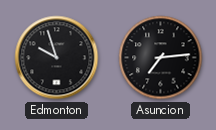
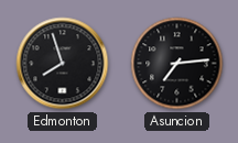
Edmonton: 9:57 -> 7:57 (63, 64)
